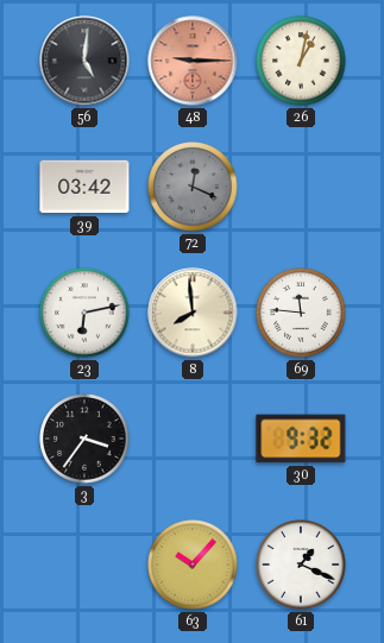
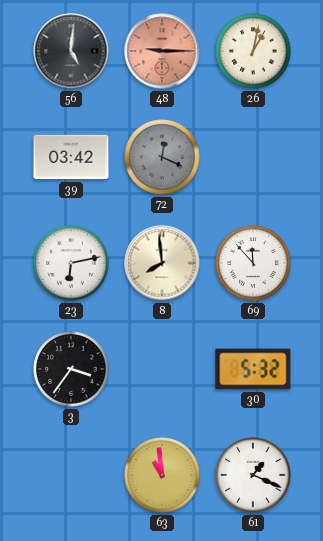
69: 11:46 -> 11:53 (253, 263)
30: 9:32 -> 5:32 (253, 369)
63: 10:07 -> 10:59 (162, 475)
